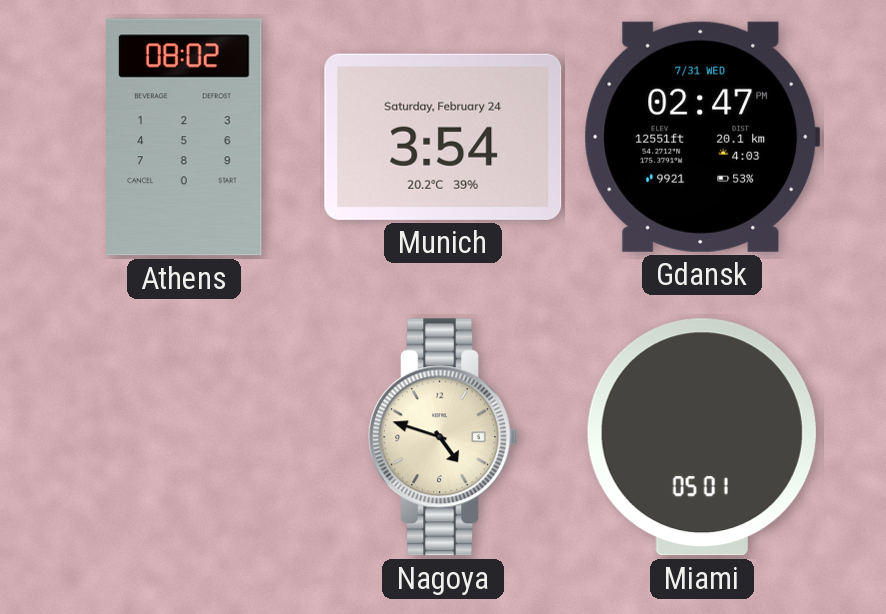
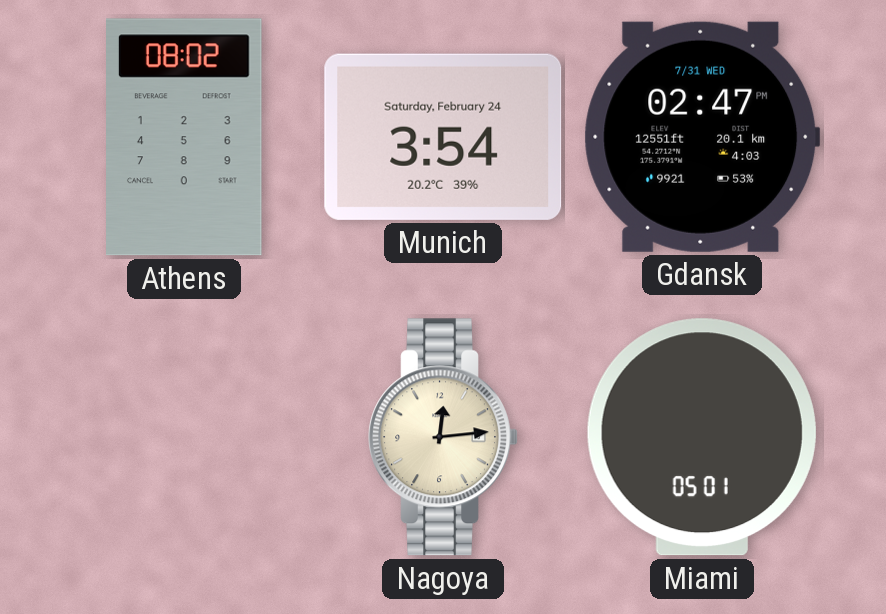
Nagoya: 4:48 -> 12:14 (443, 437)
